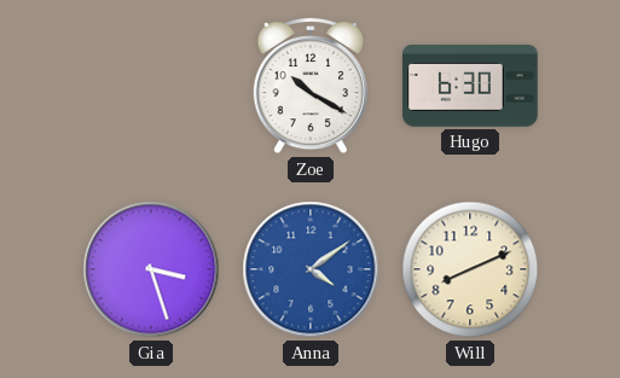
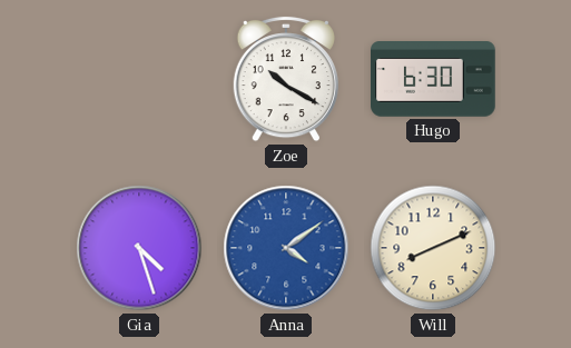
Gia: 3:27 -> 4:27 (139, 248)
